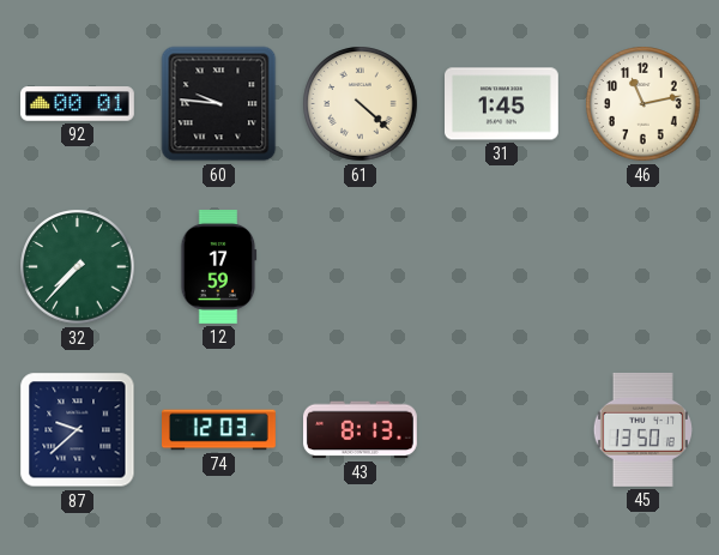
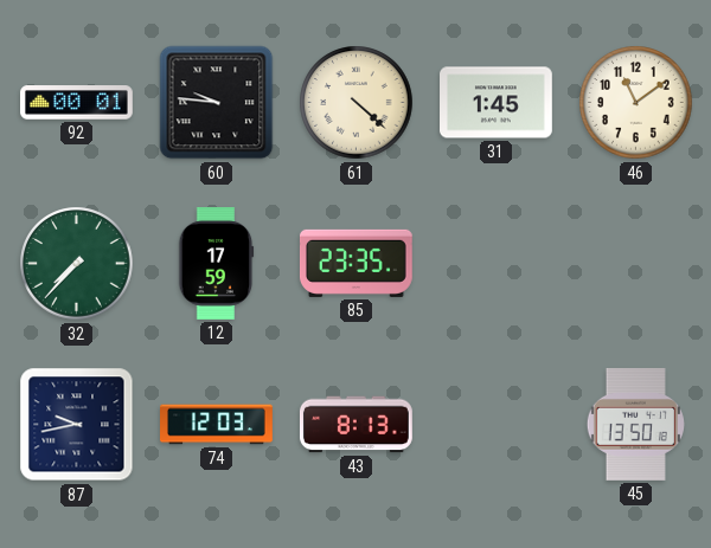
46: 11:13 -> 11:09 (636, 103)
85: none -> 23:35 (355, 263)
87: 9:38 -> 9:43 (77, 425)
